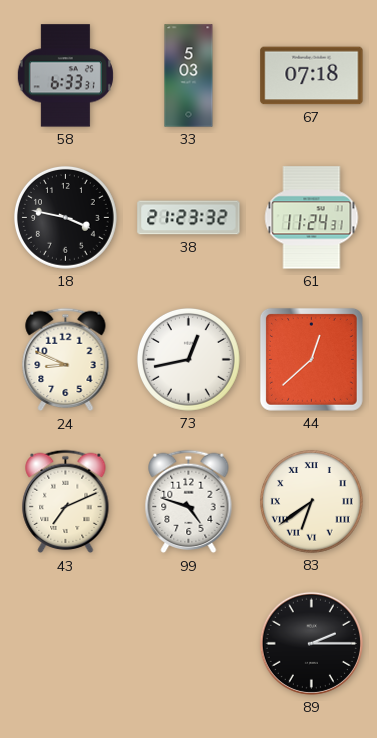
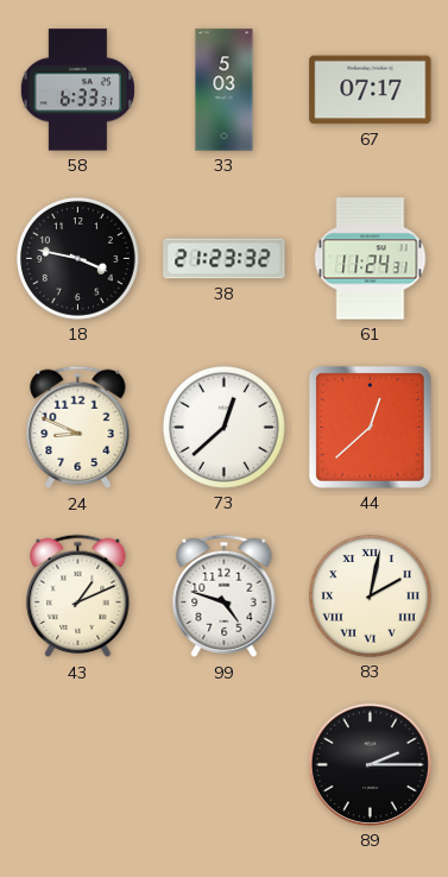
67: 07:18 -> 07:17 (371, 90)
73: 12:43 -> 12:38 (223, 427)
43: 7:11 -> 1:11 (78, 597)
83: 6:39 -> 2:02 (370, 595)
